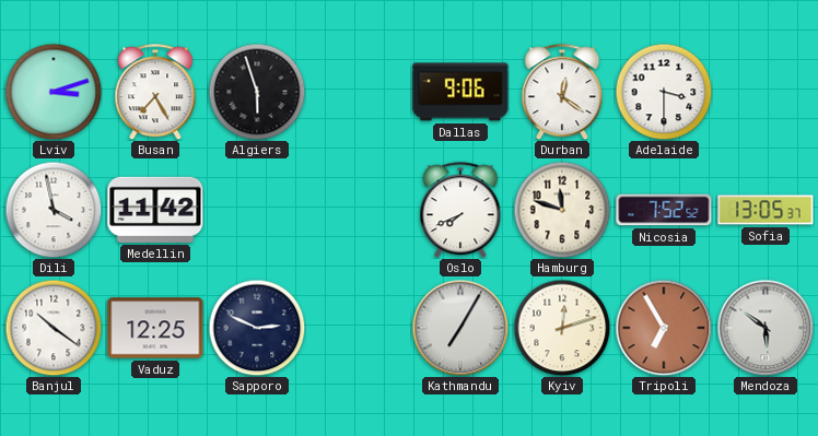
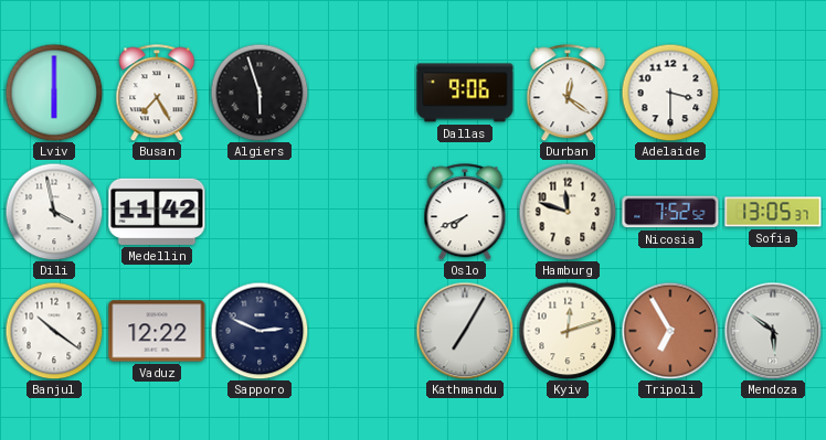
Lviv: 3:12 -> 6:00 (54, 93)
Vaduz: 12:25 -> 12:22 (157, 331)
